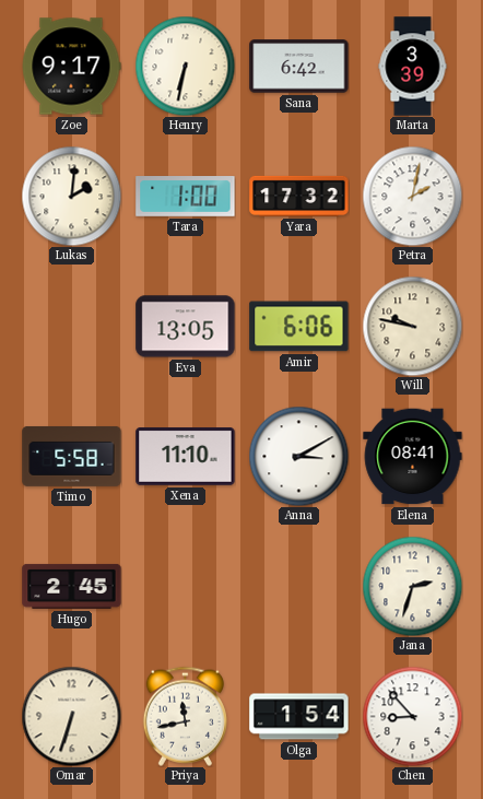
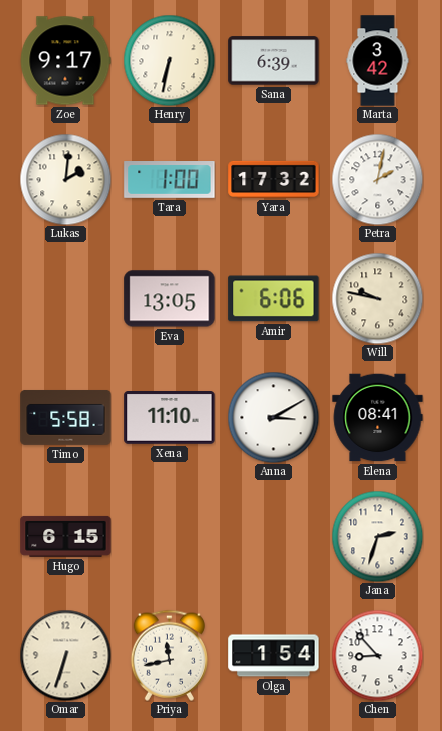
Sana: 6:42 -> 6:39 (274, 61)
Marta: 3:39 -> 3:42 (378, 61)
Hugo: 2:45 -> 6:15 (66, 536)
